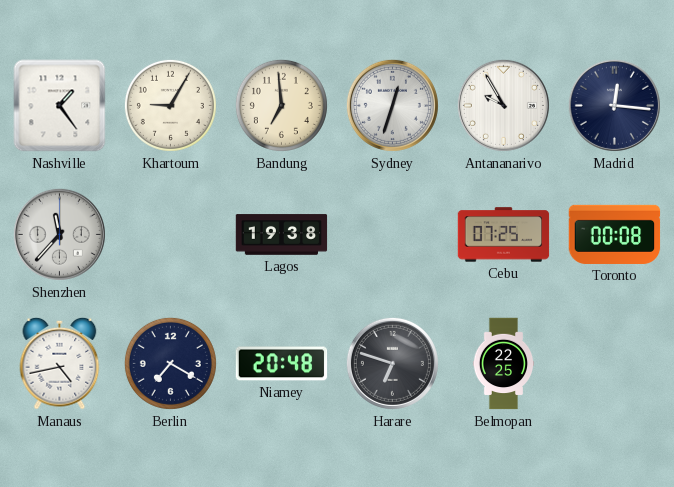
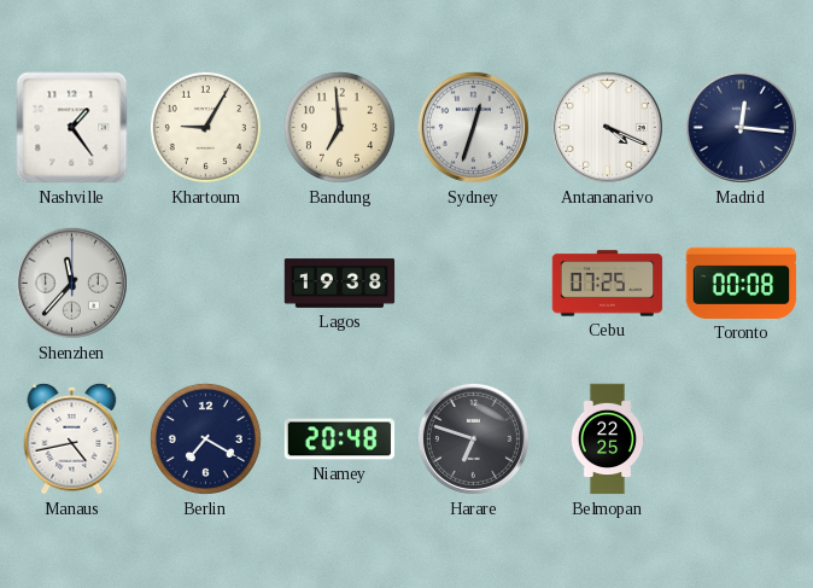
Antananarivo: 9:55 -> 4:19 (607, 127)
